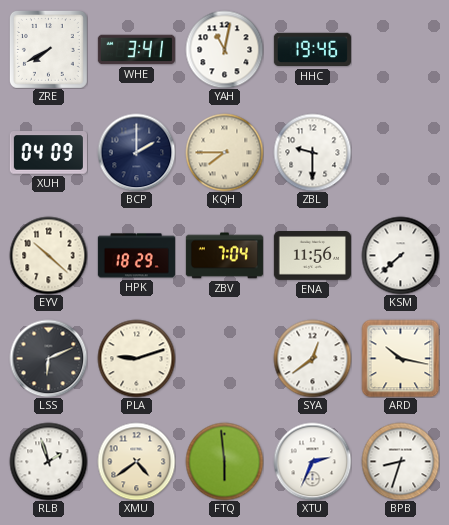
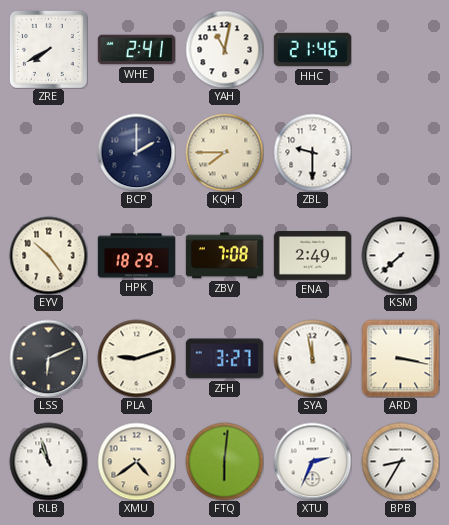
WHE: 3:41 -> 2:41 (136, 50)
HHC: 19:46 -> 21:46 (312, 50)
XUH: 04:09 -> none (48, 153)
EYV: 10:22 -> 10:24 (48, 255)
ZBV: 7:04 -> 7:08 (224, 256)
ENA: 11:56 -> 2:49 (312, 256)
ZFH: none -> 3:27 (224, 359)
SYA: 12:39 -> 11:58 (312, 358)
ARD: 10:17 -> 3:17 (400, 358)
RLB: 1:57 -> 10:57 (48, 461)
FTQ: 5:59 -> 6:01 (224, 461)
BPB: 8:33 -> 8:35 (400, 461)
